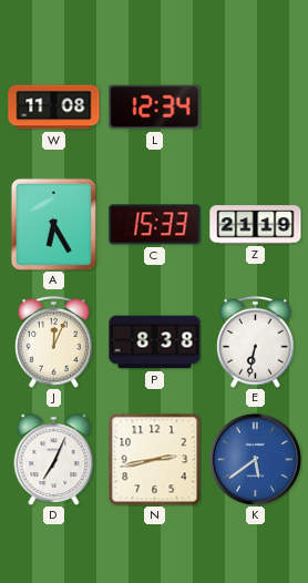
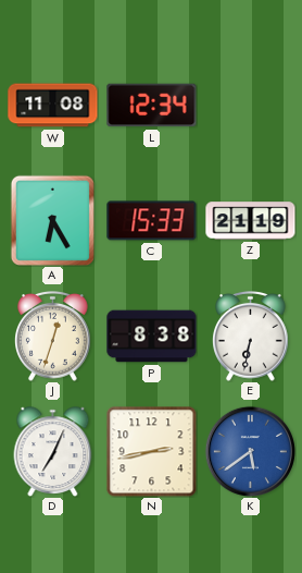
J: 12:04 -> 12:33 (53, 337)
